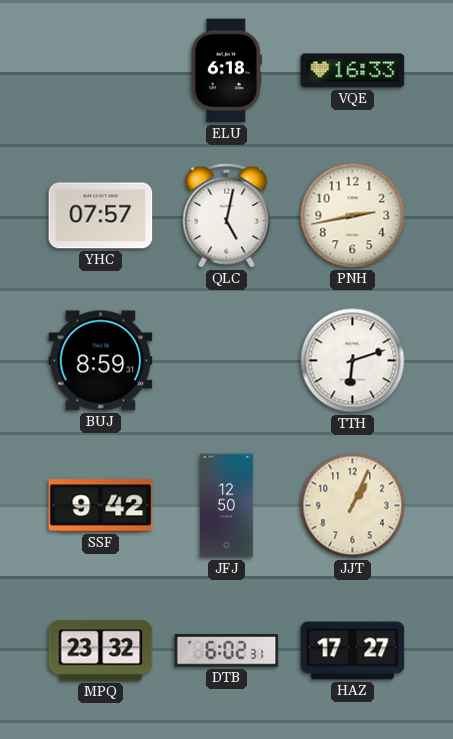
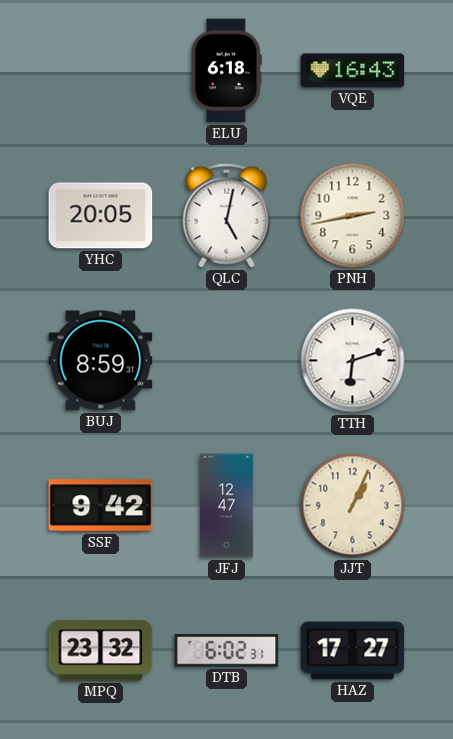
VQE: 16:33 -> 16:43 (353, 71)
YHC: 07:57 -> 20:05 (101, 216)
JFJ: 12:50 -> 12:47 (226, 506)
